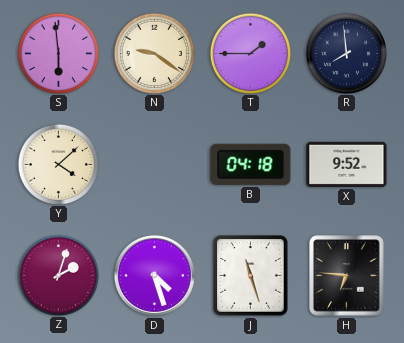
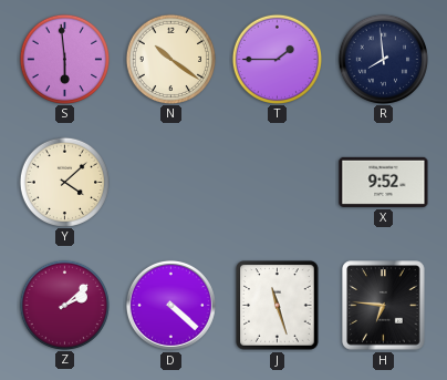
N: 9:21 -> 10:21 (170, 59)
B: 04:18 -> none (251, 164)
Z: 2:03 -> 2:08 (64, 305)
D: 4:27 -> 4:22 (170, 305)
